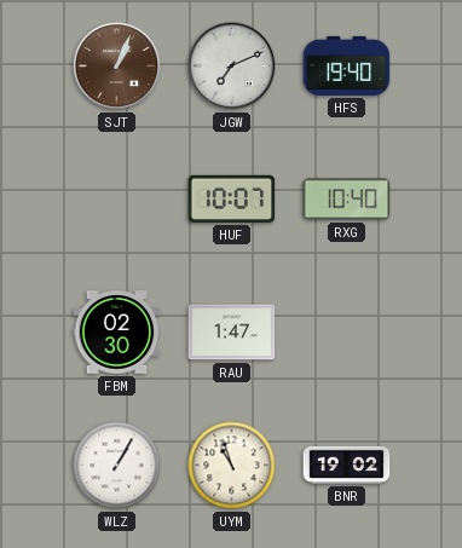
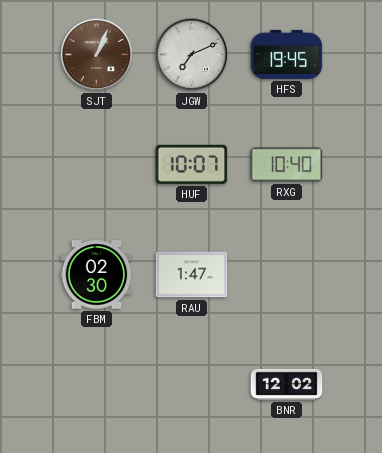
HFS: 19:40 -> 19:45 (287, 54)
WLZ: 1:05 -> none (117, 466)
UYM: 10:57 -> none (232, 466)
BNR: 19:02 -> 12:02 (287, 384)
